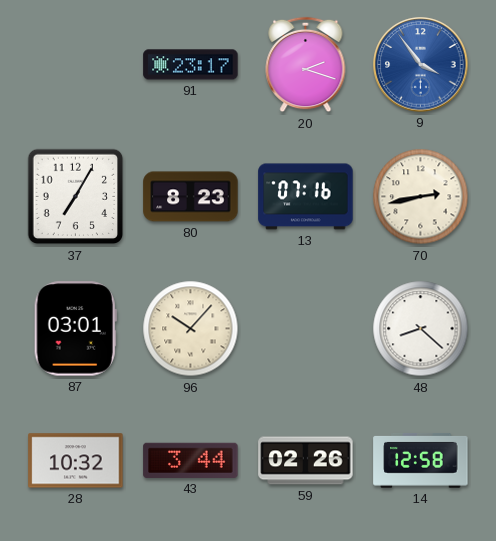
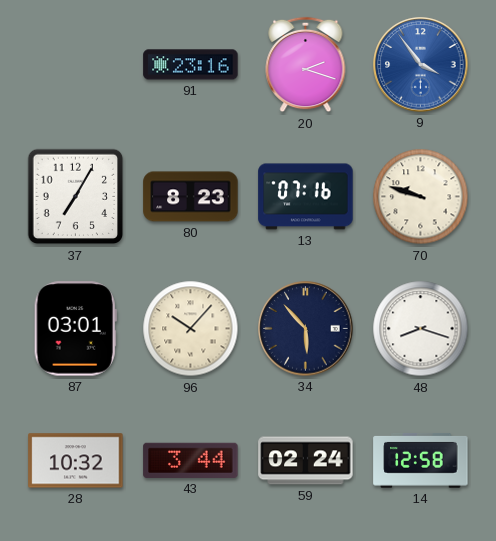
91: 23:17 -> 23:16 (191, 65)
70: 2:43 -> 9:48 (421, 197)
34: none -> 5:53 (306, 329)
48: 8:22 -> 8:18 (421, 329)
59: 02:26 -> 02:24 (306, 461)
